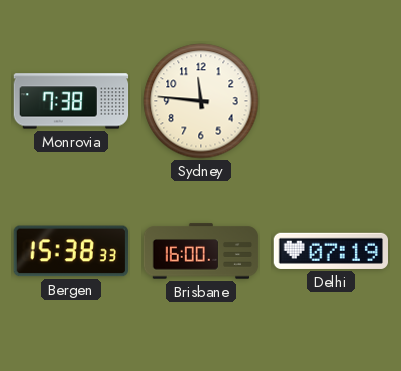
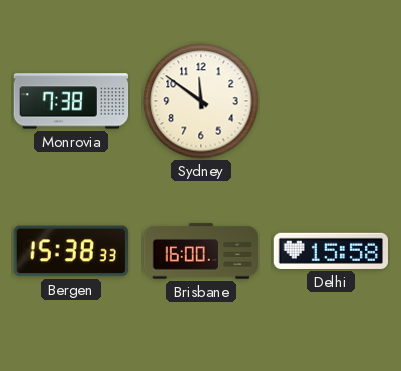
Sydney: 11:46 -> 11:51 (201, 101)
Delhi: 07:19 -> 15:58 (330, 251)
